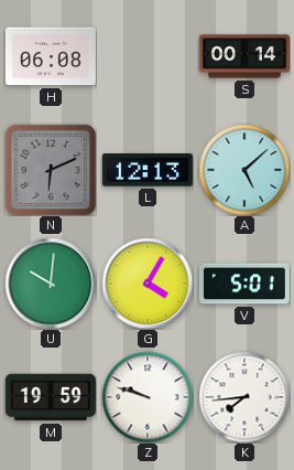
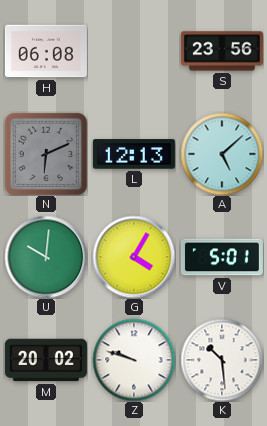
S: 00:14 -> 23:56 (222, 51)
M: 19:59 -> 20:02 (46, 360)
K: 7:44 -> 10:29 (222, 360)
